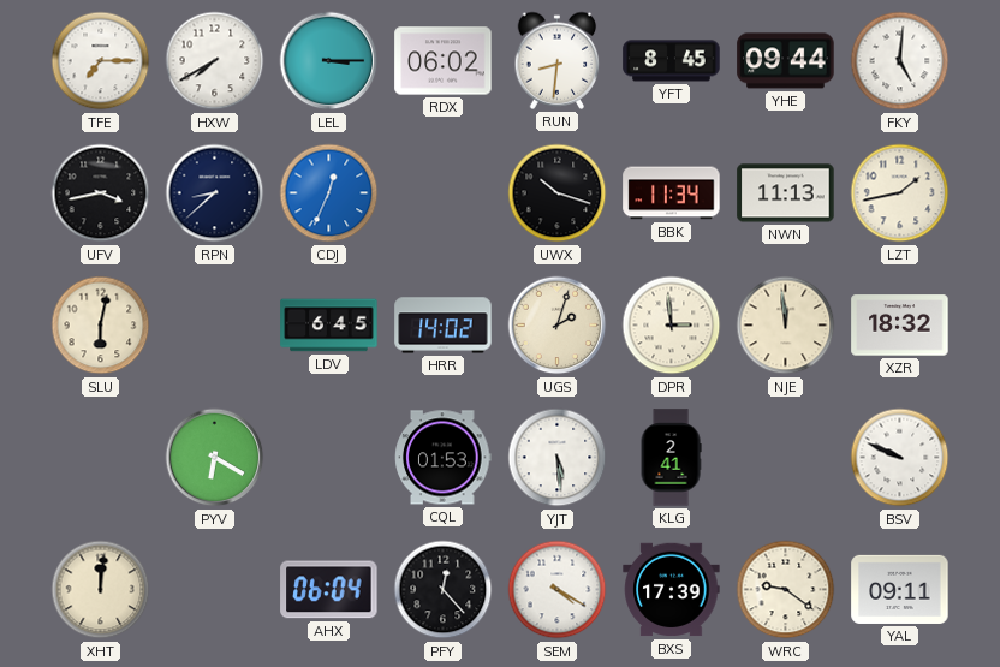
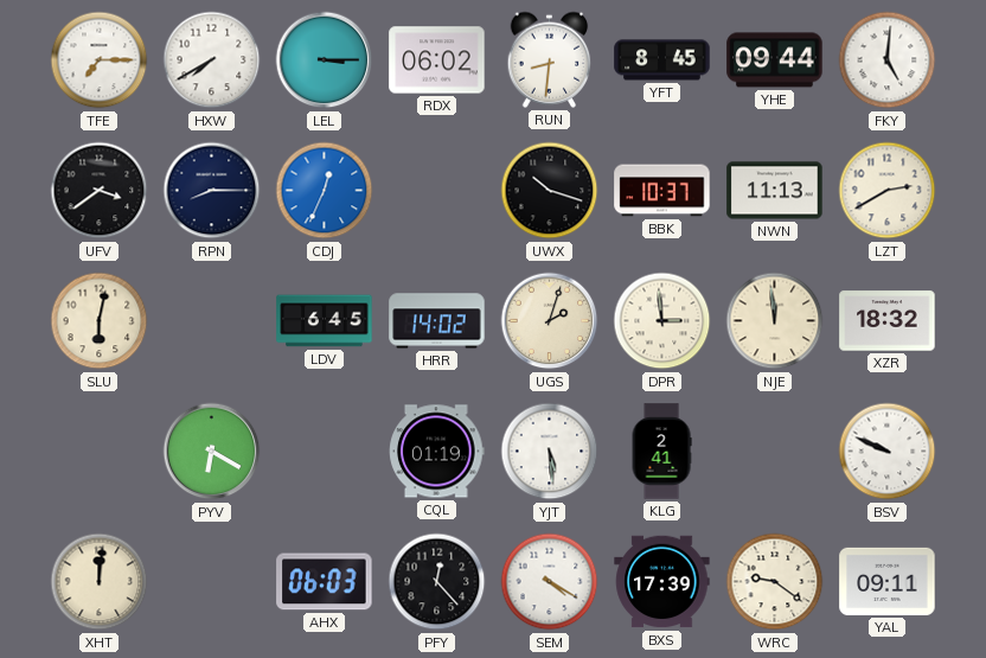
UFV: 3:43 -> 3:39 (100, 191)
RPN: 8:38 -> 8:15 (212, 191)
BBK: 11:34 -> 10:37 (662, 191)
LZT: 1:43 -> 2:40 (888, 191)
CQL: 01:53 -> 01:19 (437, 452)
AHX: 06:04 -> 06:03 (325, 582)
